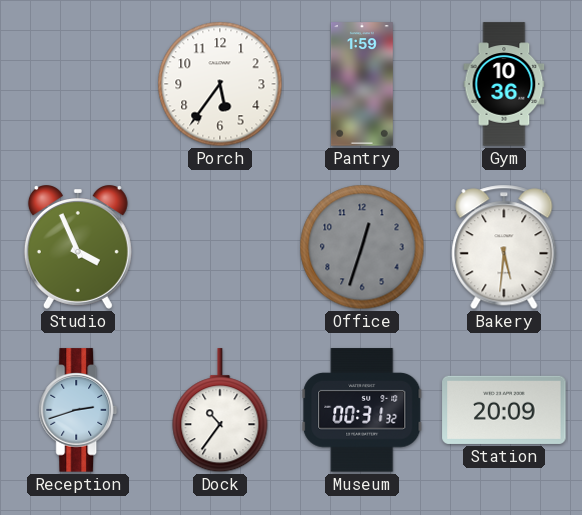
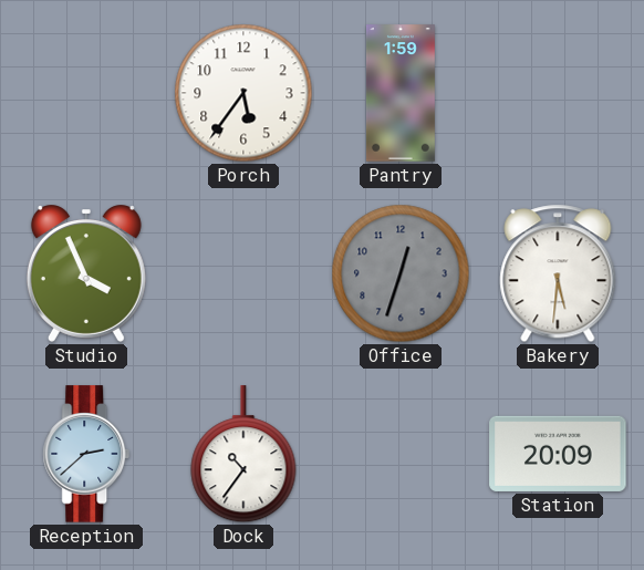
Gym: 10:36 -> none (504, 84)
Reception: 2:42 -> 2:38 (86, 454)
Museum: 00:31 -> none (362, 410)
